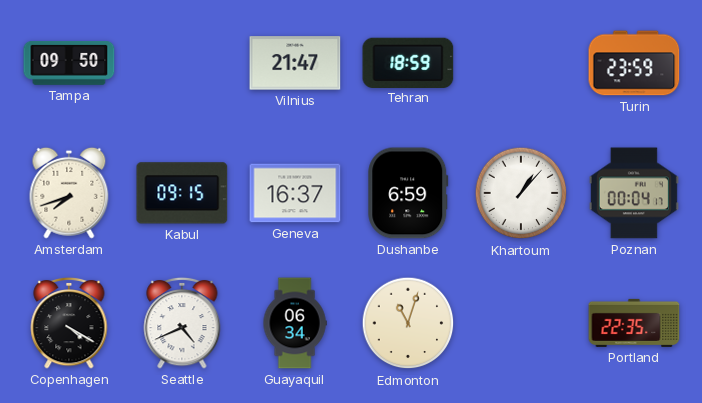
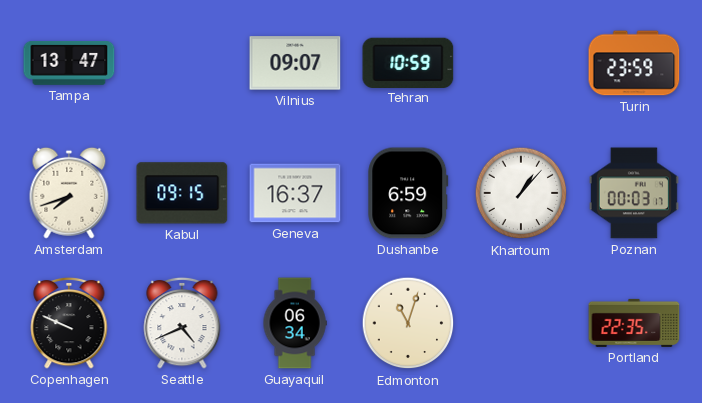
Tampa: 09:50 -> 13:47 (69, 64)
Vilnius: 21:47 -> 09:07 (295, 63)
Tehran: 18:59 -> 10:59 (408, 62)
Poznan: 00:04 -> 00:03 (634, 193)
Copenhagen: 4:20 -> 9:49 (69, 323)
